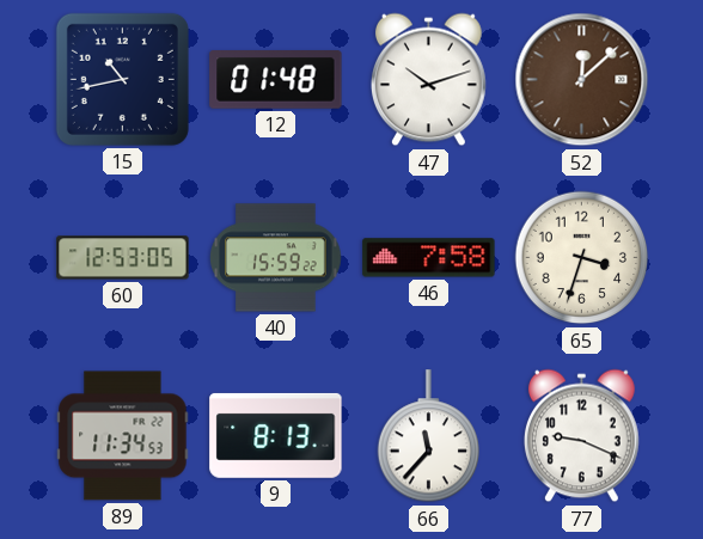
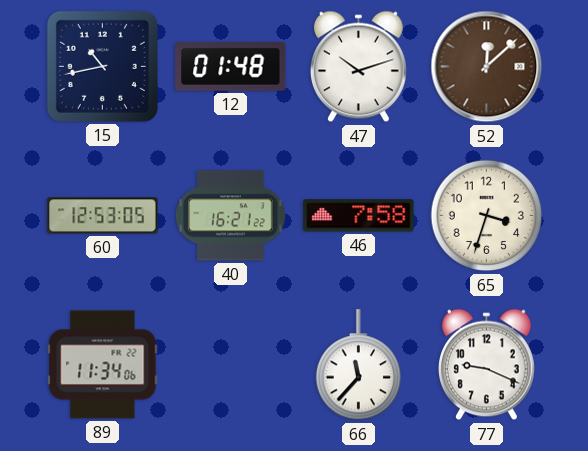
40: 15:59 -> 16:21 (231, 216)
89: 11:34:53 -> 11:34:06 (103, 365)
9: 8:13 -> none (276, 435)
